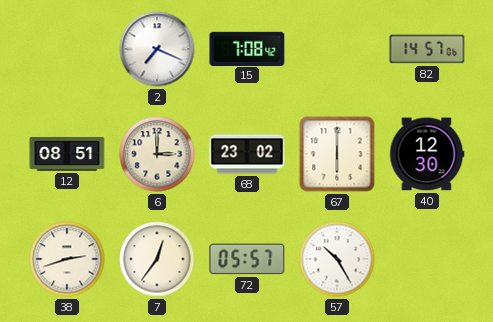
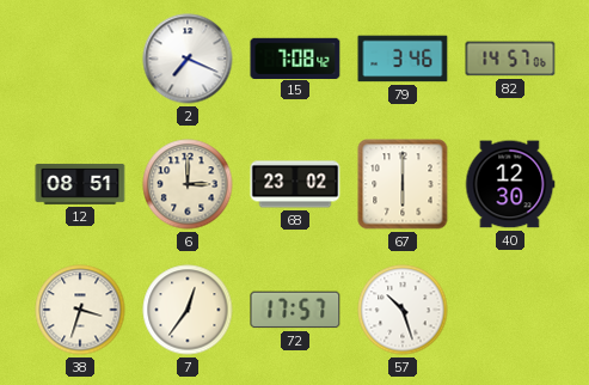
79: none -> 3:46 (403, 59)
38: 2:42 -> 3:33 (80, 310)
72: 05:57 -> 17:57 (295, 310)
57: 10:25 -> 10:27 (403, 310)
